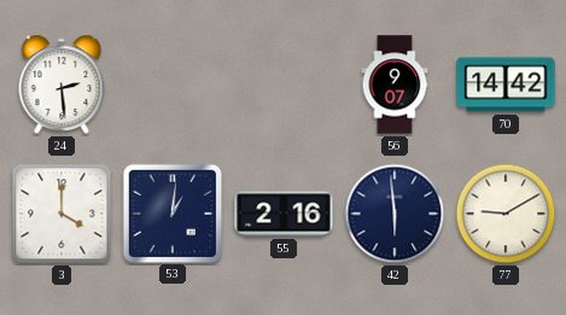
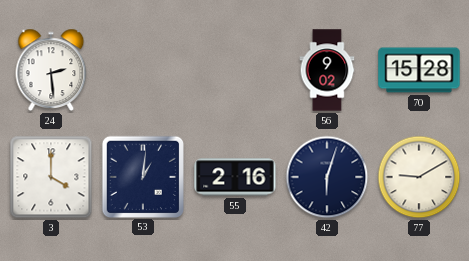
56: 9:07 -> 9:02 (327, 70)
70: 14:42 -> 15:28 (419, 70)
42: 5:59 -> 6:03 (327, 177)
